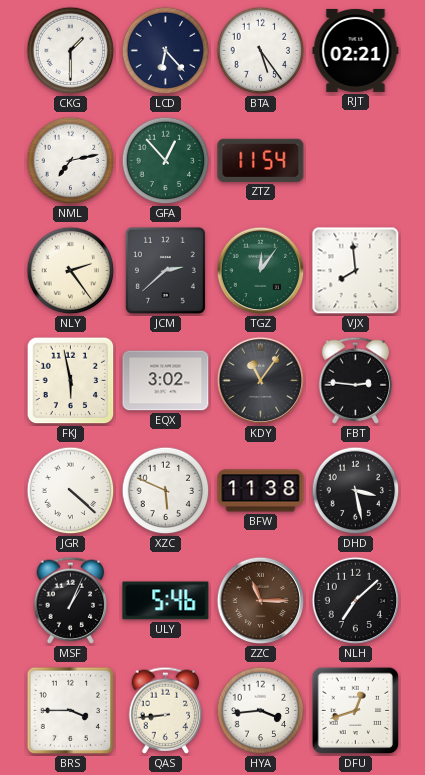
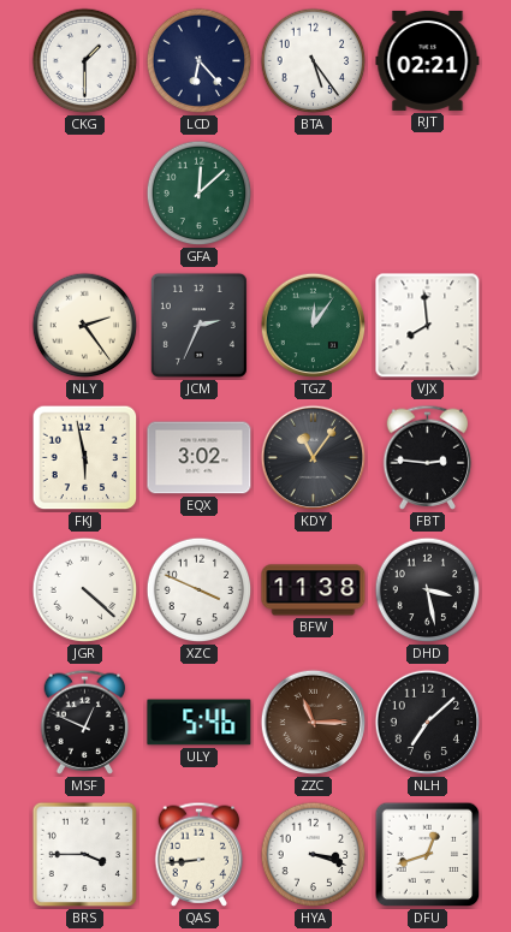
NML: 7:13 -> none (71, 161)
GFA: 12:53 -> 12:08 (200, 194)
ZTZ: 11:54 -> none (261, 160)
JCM: 2:38 -> 2:34 (198, 325)
XZC: 5:49 -> 3:49 (200, 590)
MSF: 1:04 -> 12:49 (85, 722)
HYA: 3:44 -> 3:18 (314, 855)
